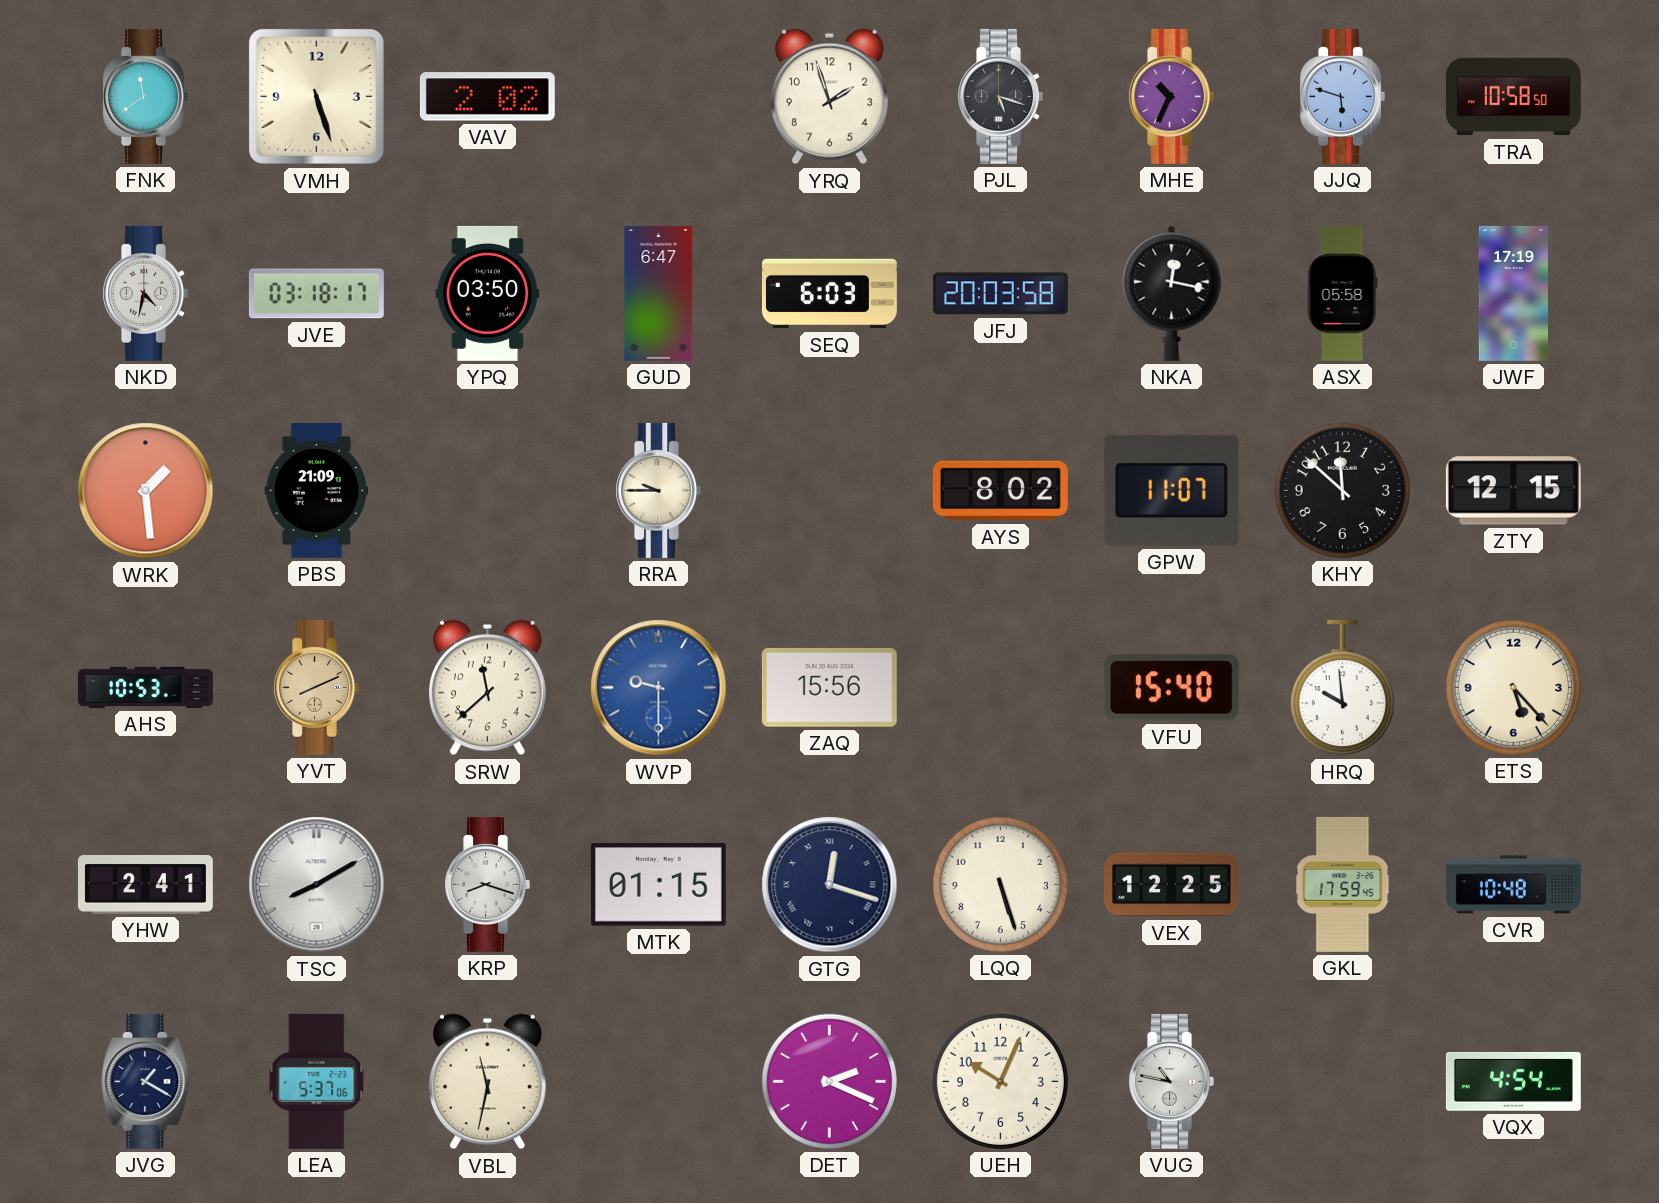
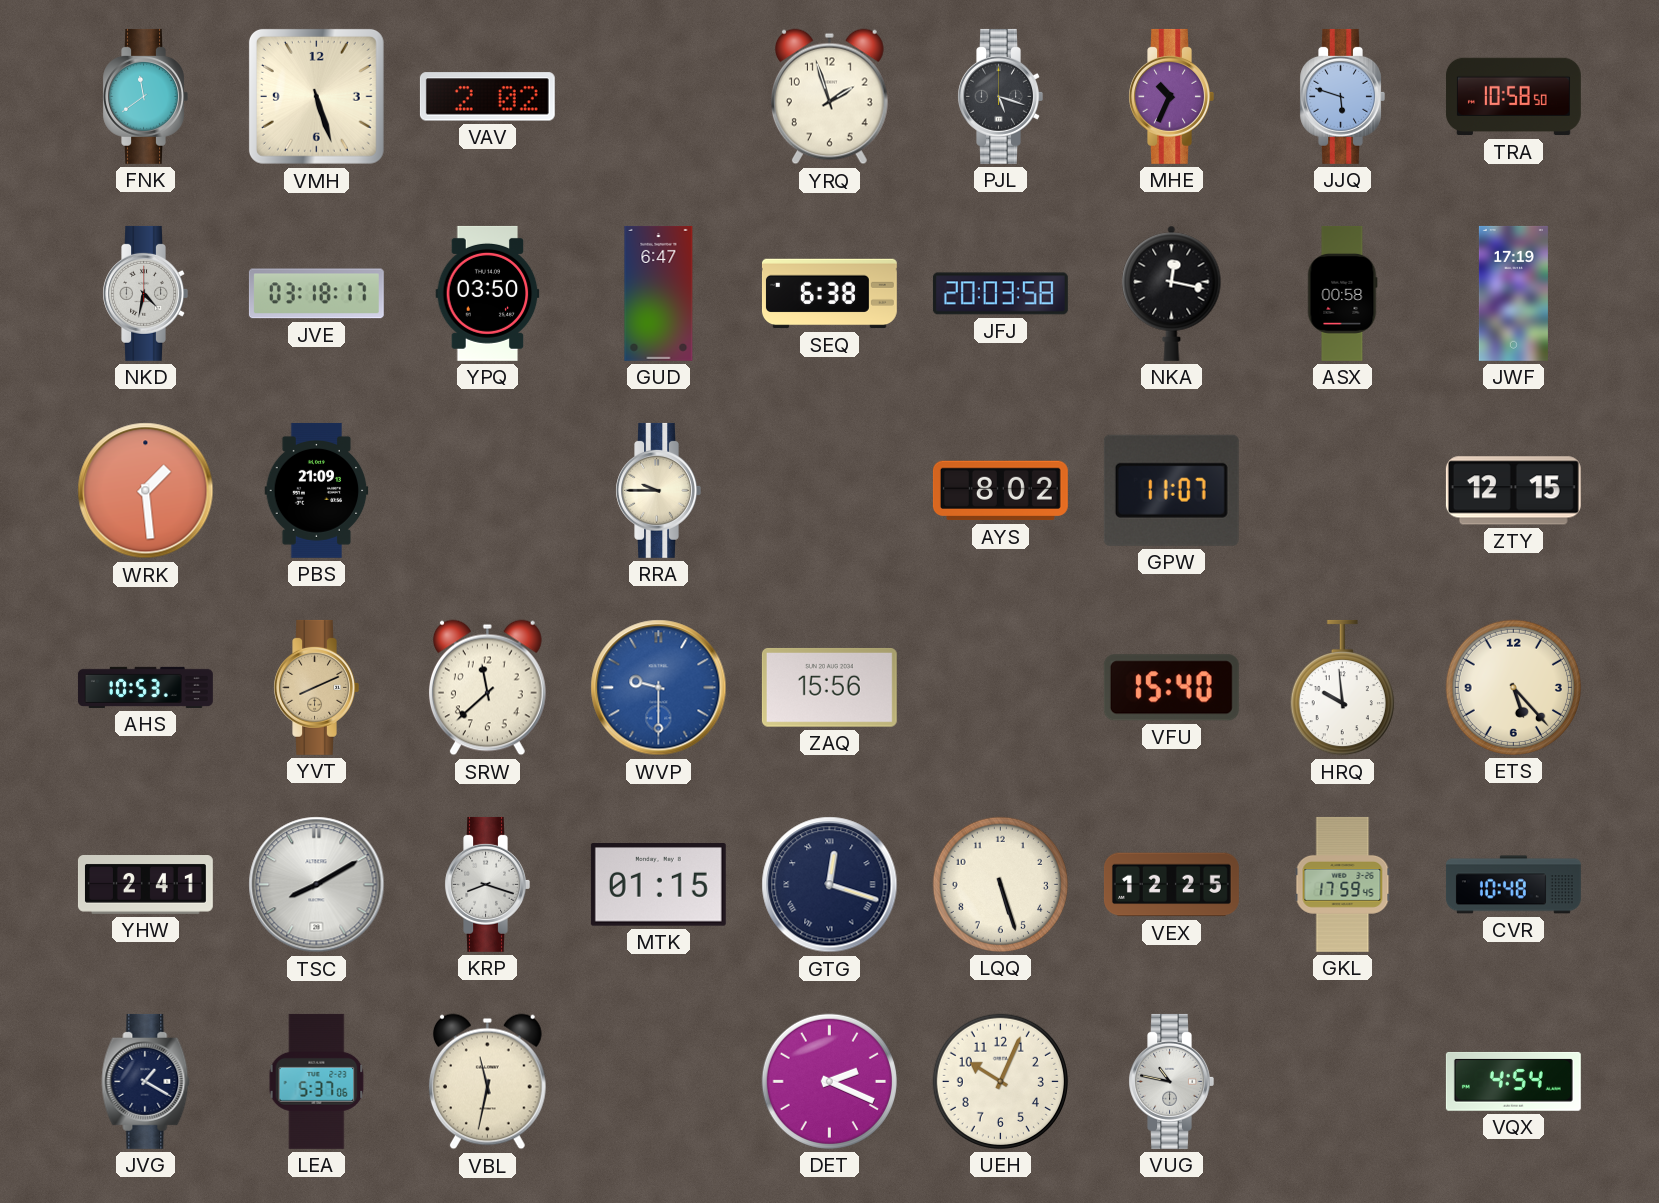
SEQ: 6:03 -> 6:38 (829, 294)
ASX: 05:58 -> 00:58 (1342, 293)
KHY: 11:52 -> none (1342, 490)
